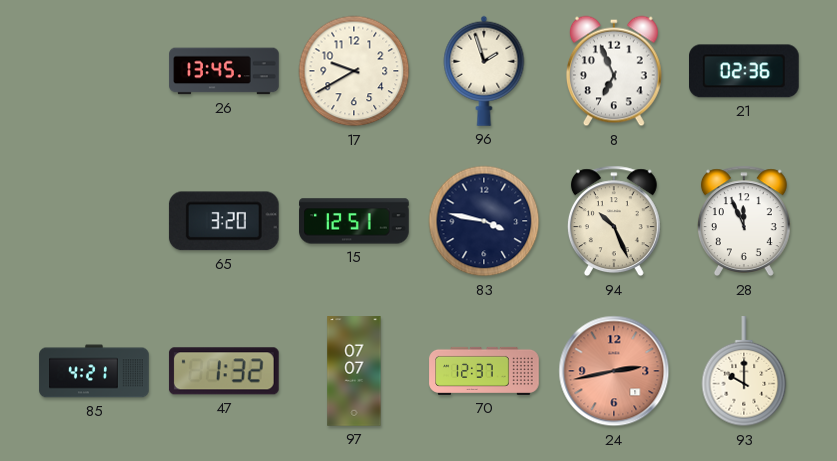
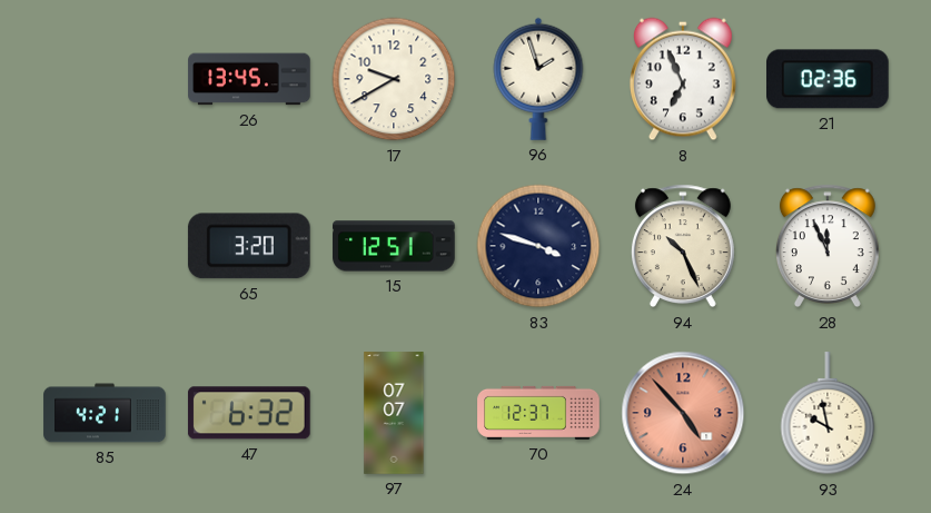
83: 3:47 -> 3:48 (538, 246)
47: 1:32 -> 6:32 (249, 413)
24: 2:43 -> 4:53 (683, 413)
93: 10:00 -> 9:58 (828, 414)
